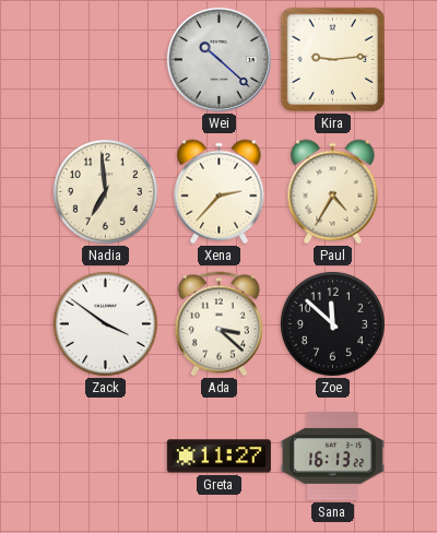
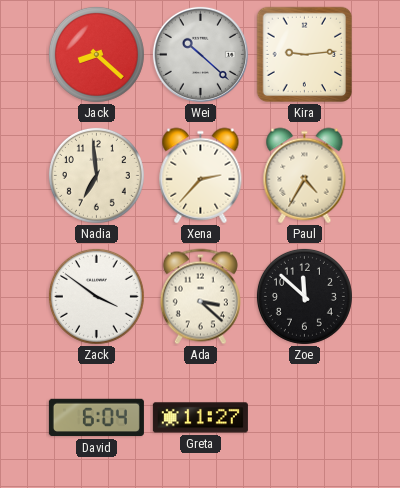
Jack: none -> 8:22 (96, 54)
David: none -> 6:04 (96, 418)
Sana: 16:13 -> none (332, 457)
